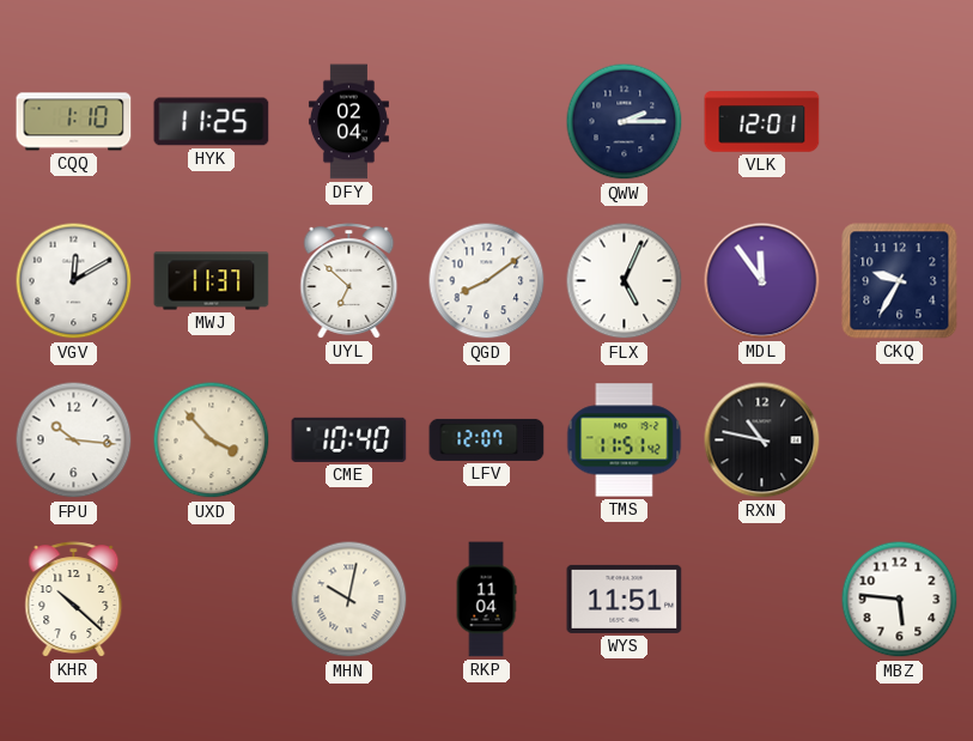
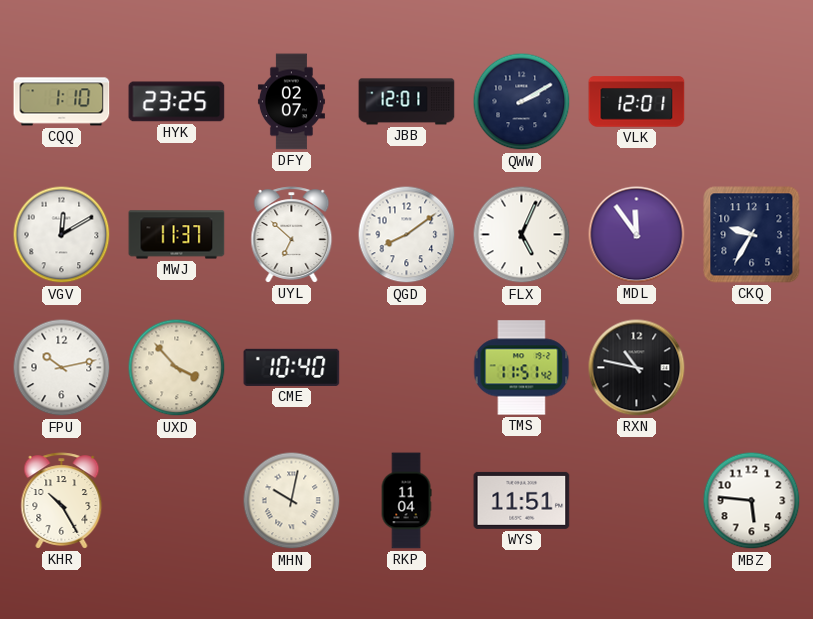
HYK: 11:25 -> 23:25 (177, 102)
DFY: 02:04 -> 02:07 (291, 102)
JBB: none -> 12:01 (407, 102)
QWW: 2:15 -> 2:10 (522, 102)
FPU: 10:16 -> 10:13 (62, 368)
LFV: 12:07 -> none (487, 439)
KHR: 10:22 -> 10:25 (62, 501)
